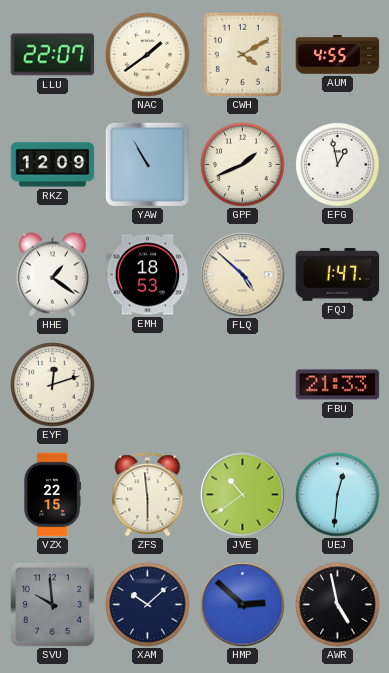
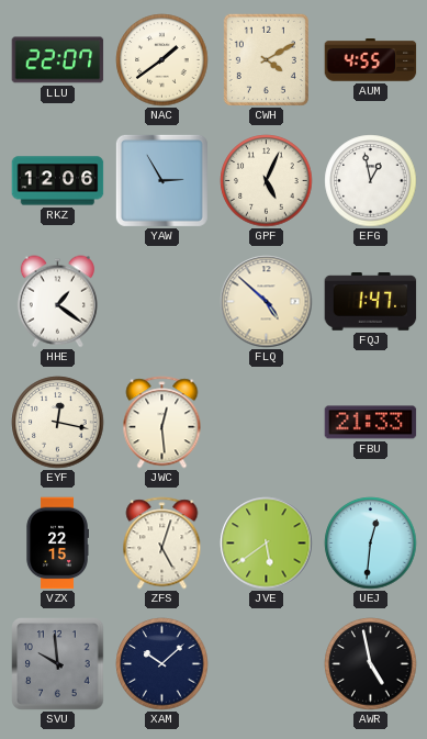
RKZ: 12:09 -> 12:06 (58, 181)
YAW: 10:55 -> 2:55 (161, 180)
GPF: 1:41 -> 5:04 (267, 181)
EMH: 18:53 -> none (148, 275)
EYF: 12:12 -> 12:17 (58, 423)
JWC: none -> 12:29 (162, 423)
ZFS: 5:59 -> 5:03 (162, 544)
JVE: 10:39 -> 5:39 (267, 544)
HMP: 2:52 -> none (243, 605)
